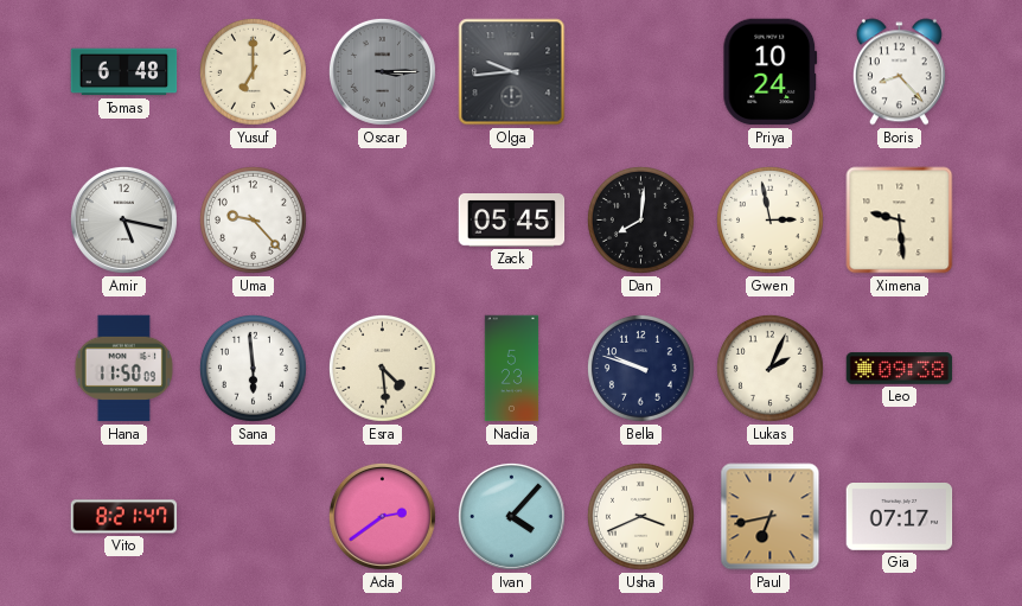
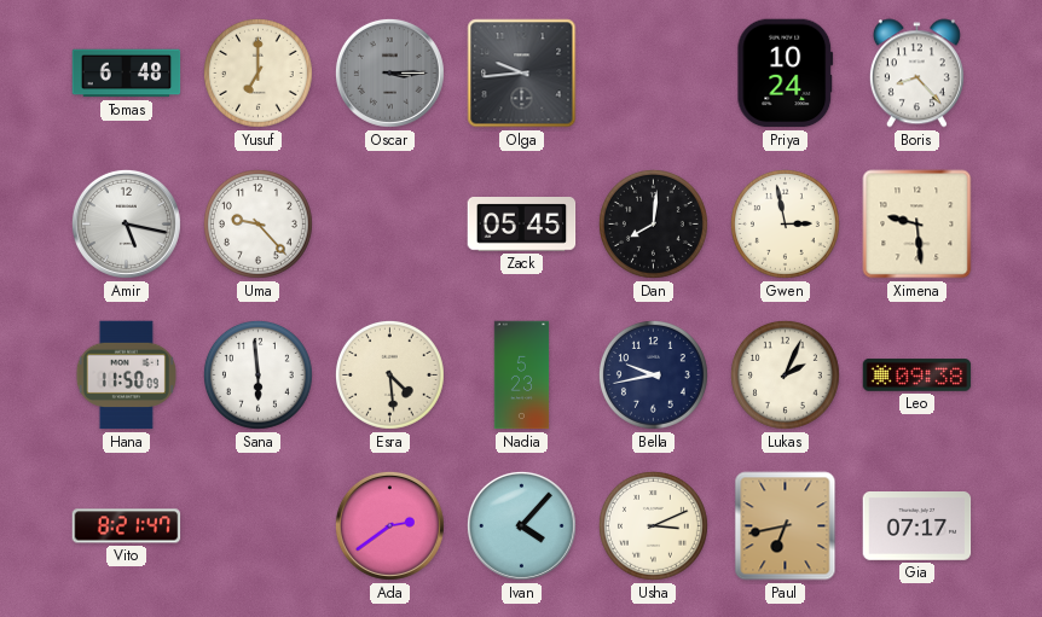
Bella: 9:48 -> 9:43 (653, 374)
Usha: 3:41 -> 3:11 (653, 525)
